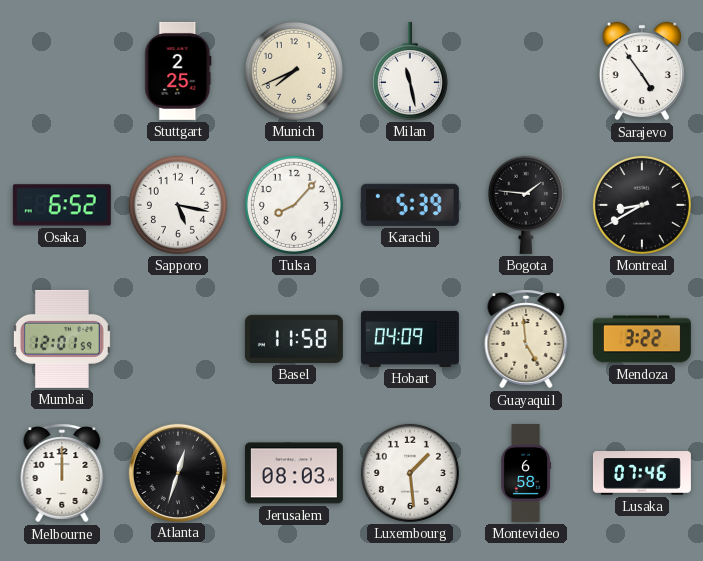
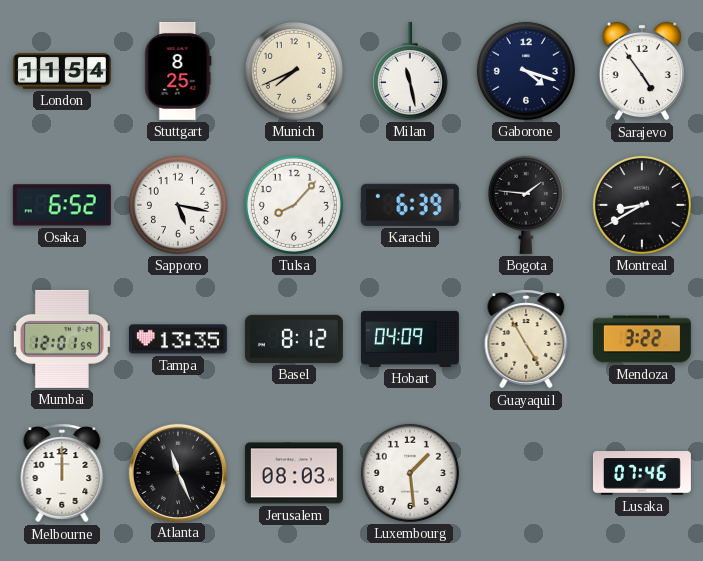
London: none -> 11:54 (62, 71)
Stuttgart: 2:25 -> 8:25 (178, 71)
Gaborone: none -> 4:18 (526, 71)
Karachi: 5:39 -> 6:39 (410, 205)
Tampa: none -> 13:35 (178, 339)
Basel: 11:58 -> 8:12 (294, 339)
Guayaquil: 4:59 -> 4:55 (526, 339)
Atlanta: 12:33 -> 11:26 (177, 472)
Montevideo: 6:58 -> none (525, 473)
